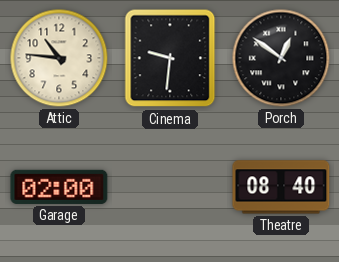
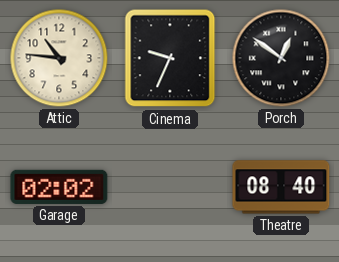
Cinema: 9:31 -> 9:34 (170, 58)
Garage: 02:00 -> 02:02 (59, 187)
